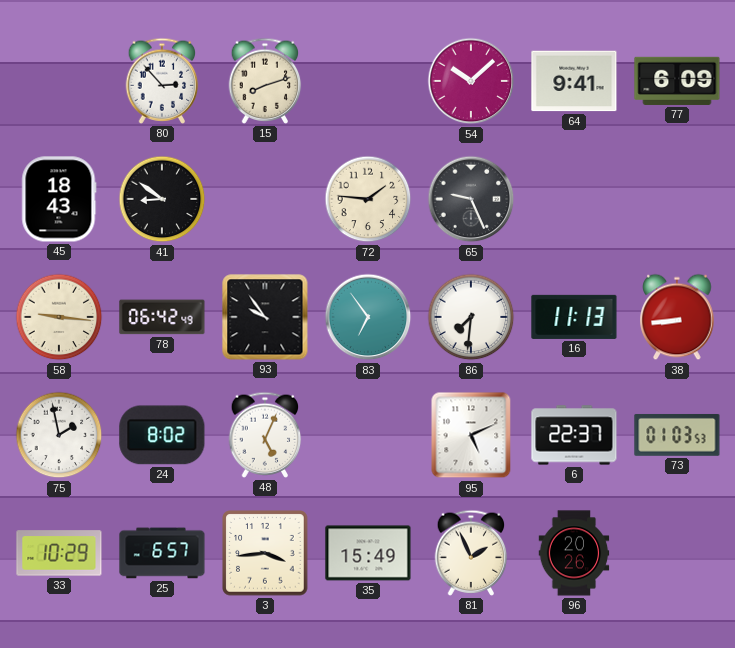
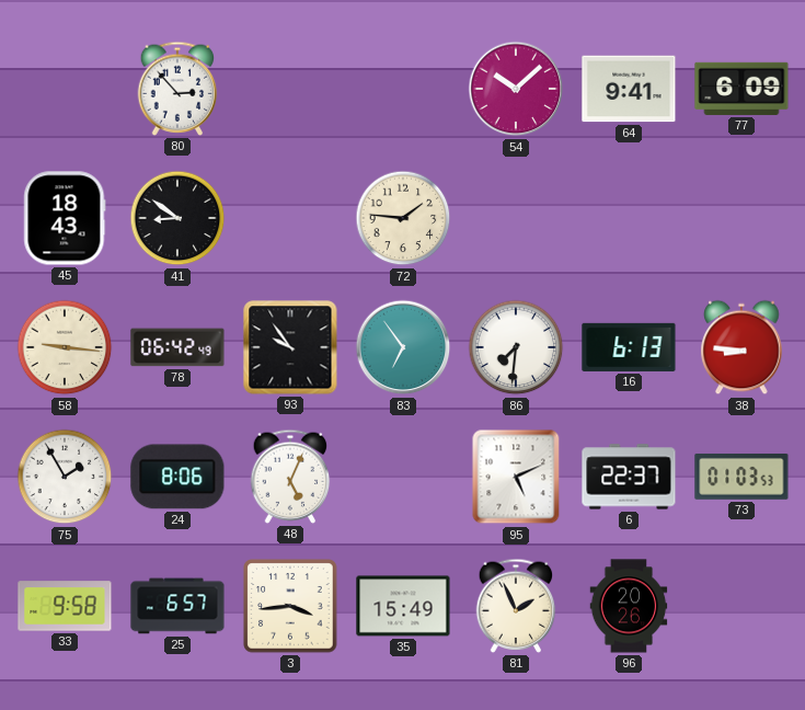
15: 8:12 -> none (265, 81)
65: 9:26 -> none (471, 199)
16: 11:13 -> 6:13 (629, 347)
38: 8:44 -> 8:46 (741, 347)
75: 1:58 -> 1:55 (65, 477)
24: 8:02 -> 8:06 (177, 477)
33: 10:29 -> 9:58 (65, 606)
